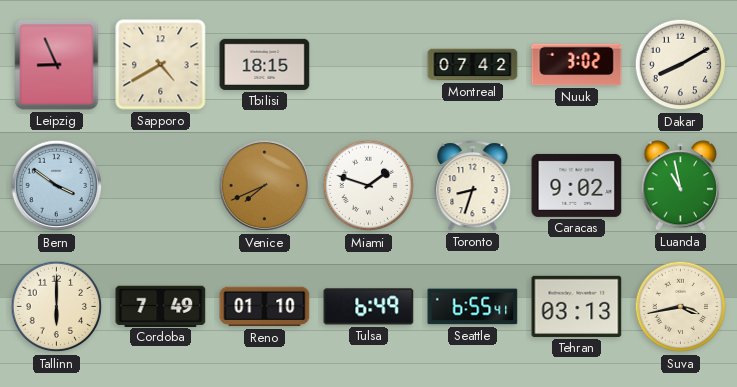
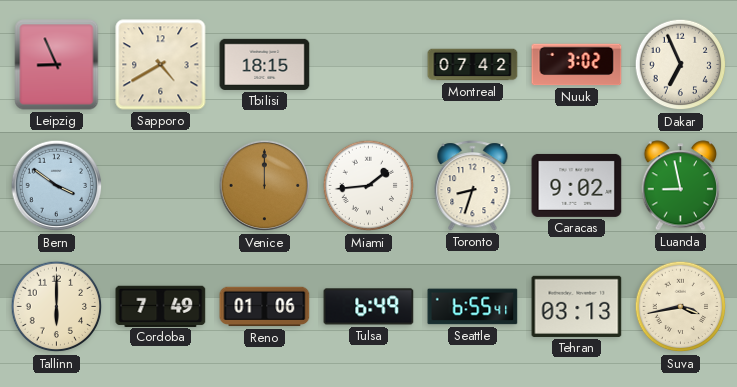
Dakar: 8:10 -> 6:56 (681, 65)
Venice: 7:41 -> 12:00 (265, 186)
Miami: 1:48 -> 1:44 (369, 186)
Luanda: 10:58 -> 8:58 (681, 186)
Reno: 01:10 -> 01:06 (265, 307)
